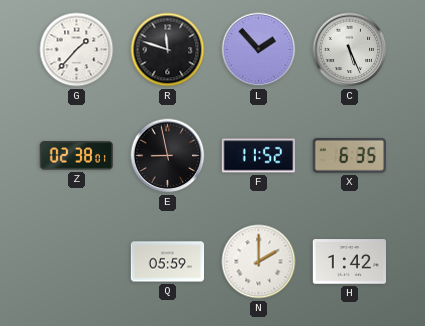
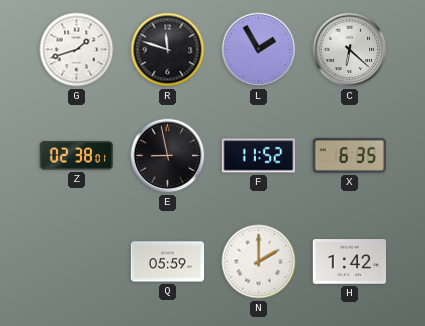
G: 1:37 -> 1:42 (77, 50)
L: 1:53 -> 1:55 (259, 50)
C: 5:26 -> 6:22 (350, 50)
